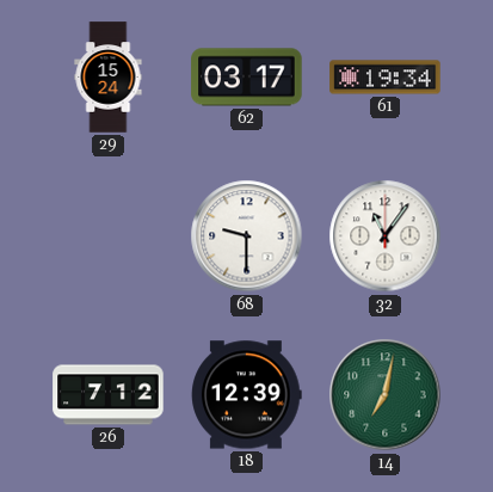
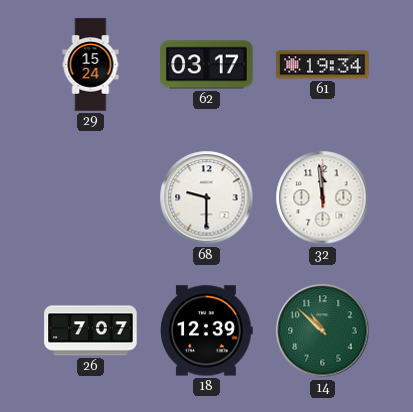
32: 11:06 -> 11:59 (323, 198)
26: 7:12 -> 7:07 (91, 331)
14: 7:02 -> 10:52 (323, 331)
